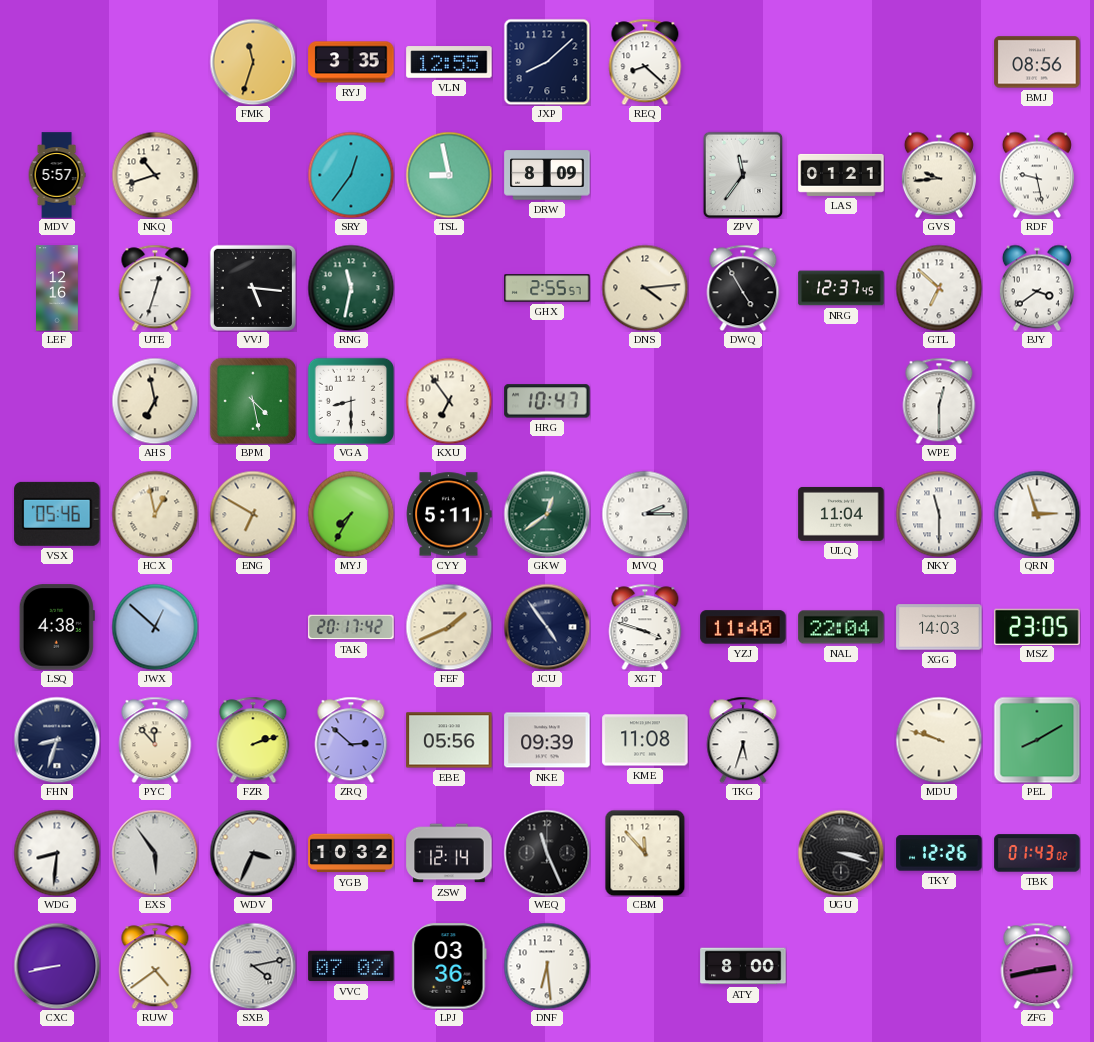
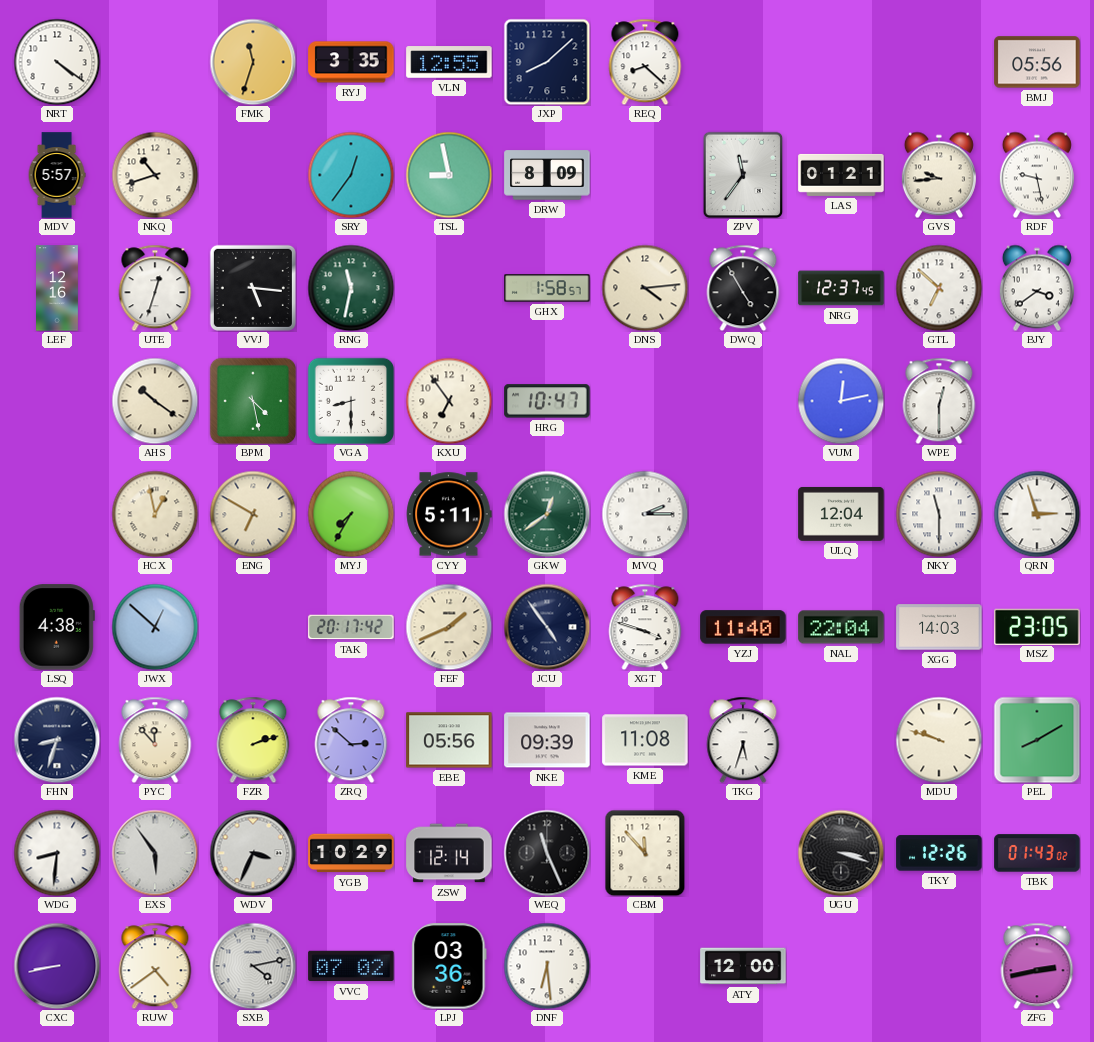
NRT: none -> 4:21 (57, 62)
BMJ: 08:56 -> 05:56 (1037, 62)
GHX: 2:55 -> 1:58 (547, 288)
AHS: 6:58 -> 10:21 (155, 401)
VUM: none -> 12:13 (841, 401)
VSX: 05:46 -> none (57, 514)
ULQ: 11:04 -> 12:04 (841, 514)
YGB: 10:32 -> 10:29 (351, 853)
ATY: 8:00 -> 12:00 (743, 966)
